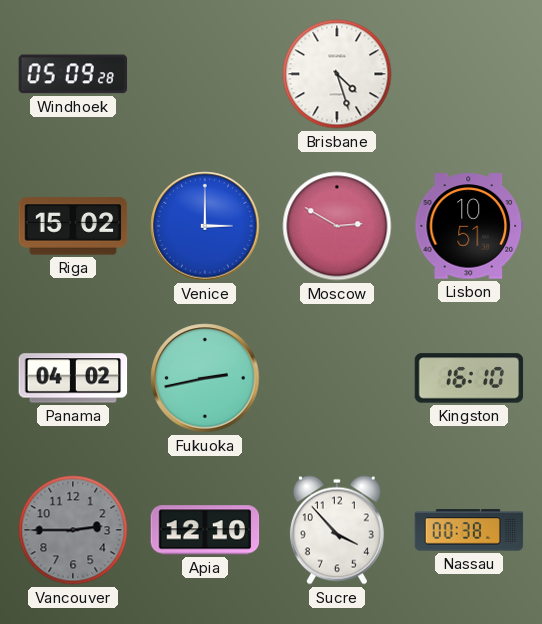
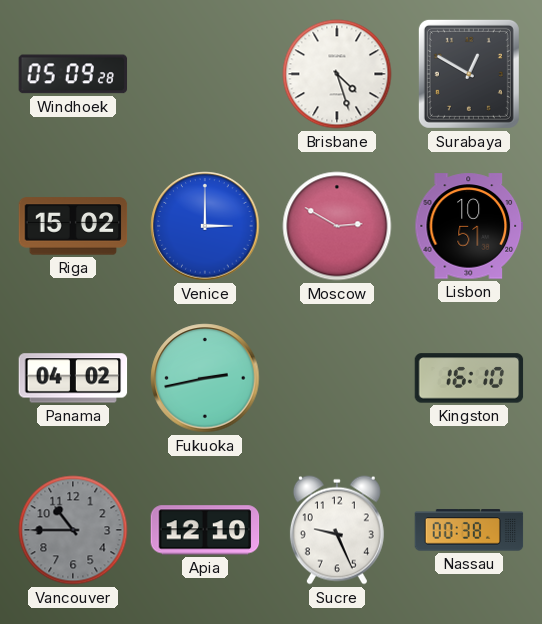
Surabaya: none -> 12:50 (469, 74)
Vancouver: 2:45 -> 10:45 (73, 530)
Sucre: 3:53 -> 9:26 (337, 530)
